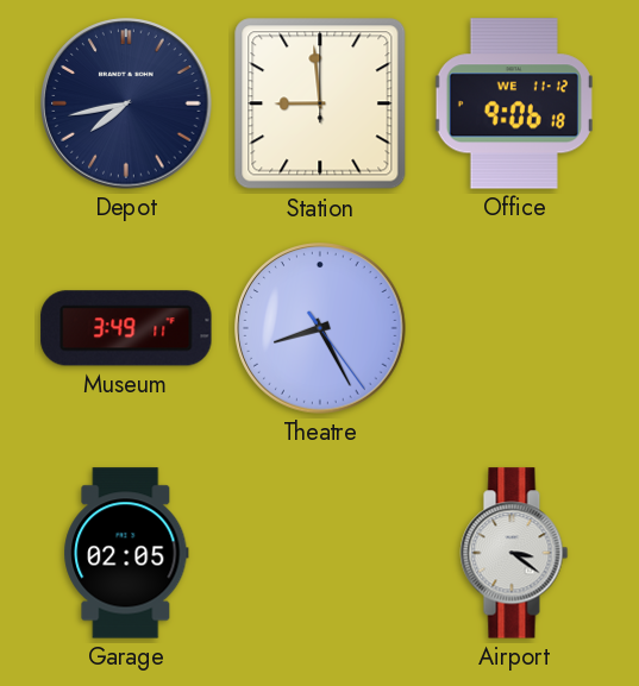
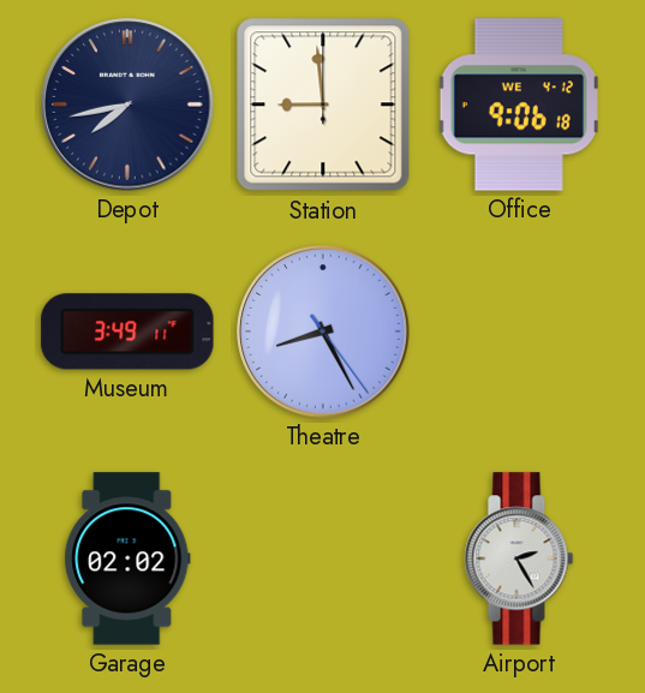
Office date: WE 11-12 -> WE 4-12 (519, 104)
Garage: 02:05 -> 02:02 (127, 558)
Airport: 3:21 -> 2:25 (519, 558)
